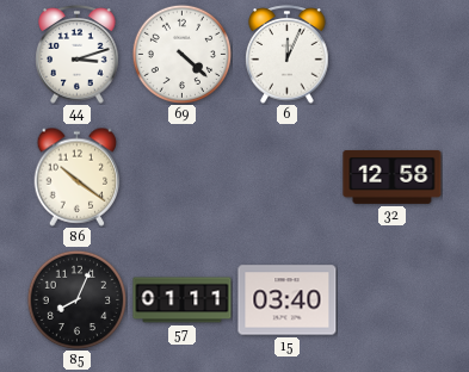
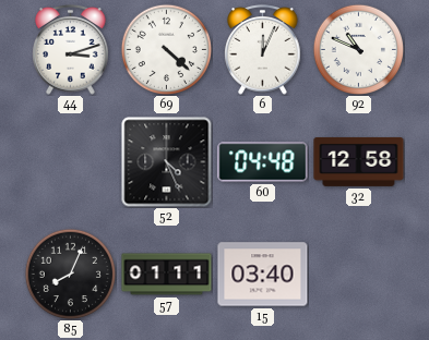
92: none -> 10:49 (358, 49)
86: 10:21 -> none (78, 176)
52: none -> 4:26 (167, 162)
60: none -> 04:48 (263, 162)
